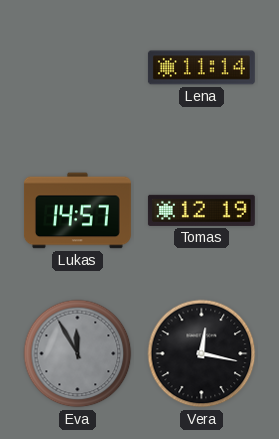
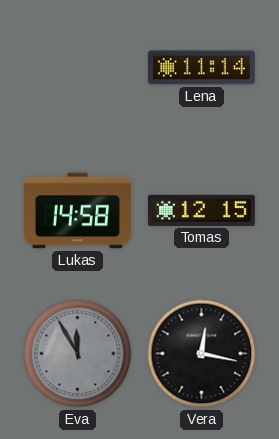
Lukas: 14:57 -> 14:58 (77, 211)
Tomas: 12:19 -> 12:15 (201, 210)
